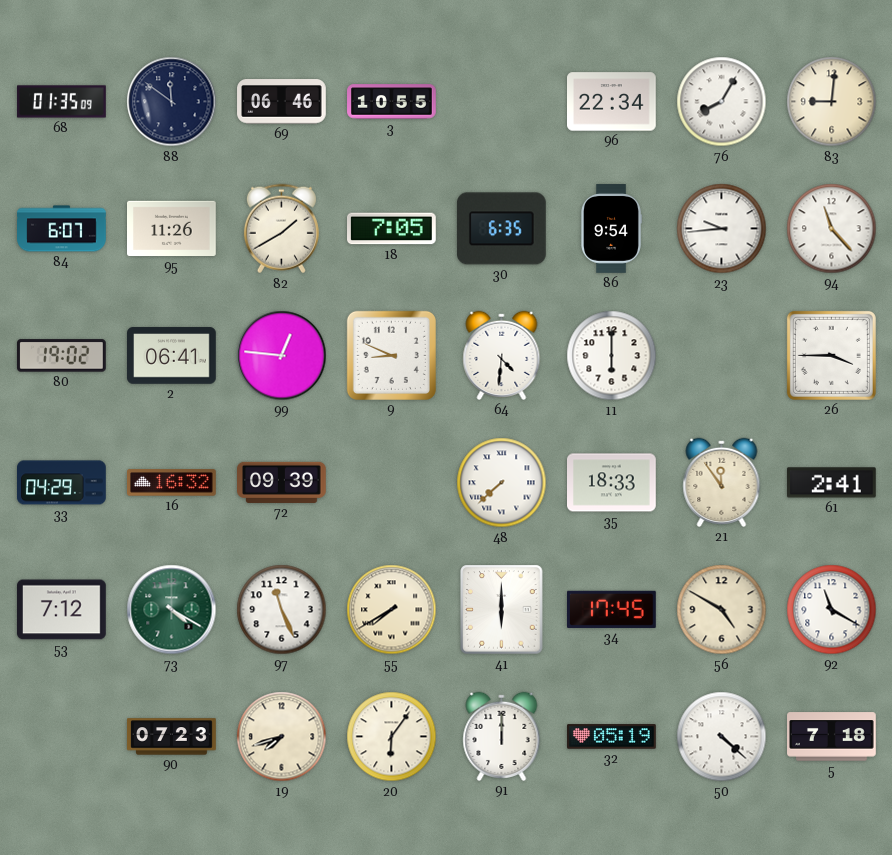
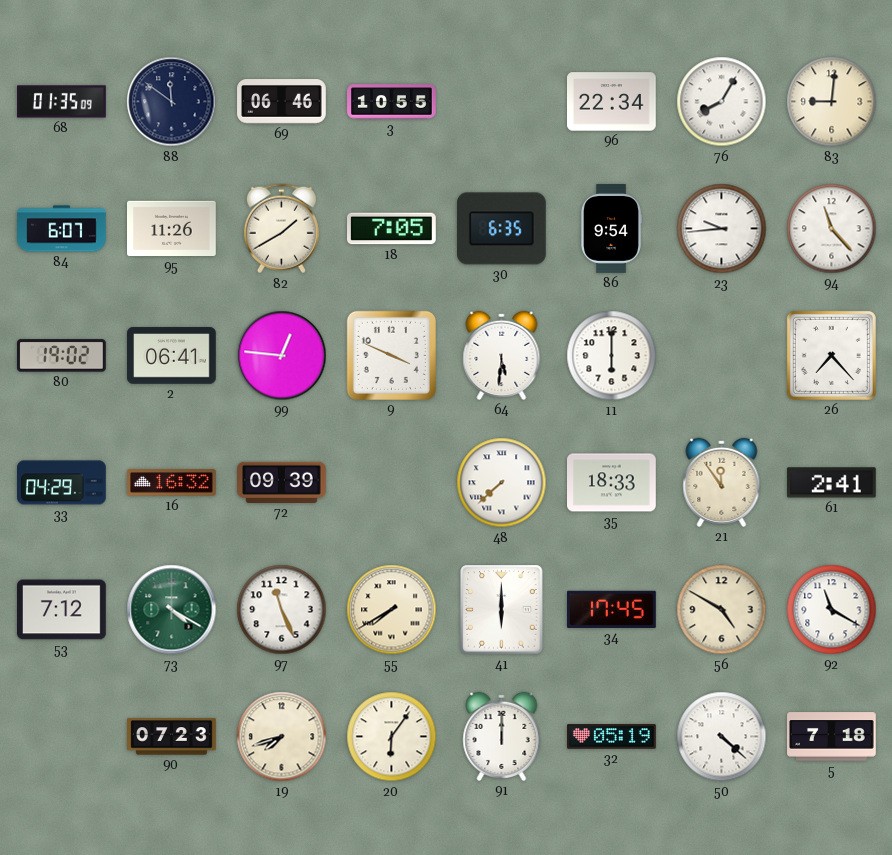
9: 8:49 -> 3:49 (391, 355)
64: 4:31 -> 5:31 (502, 355)
26: 3:45 -> 7:23 (831, 355)
